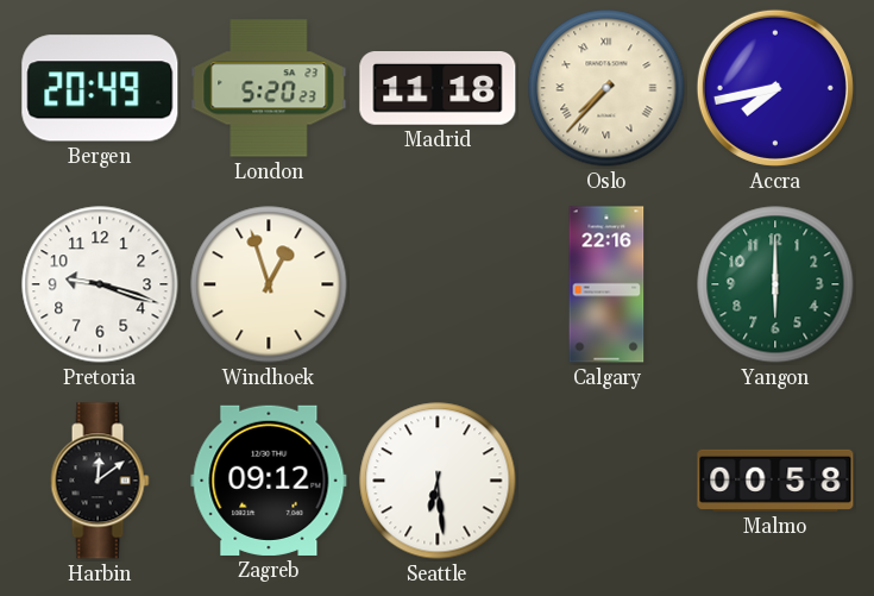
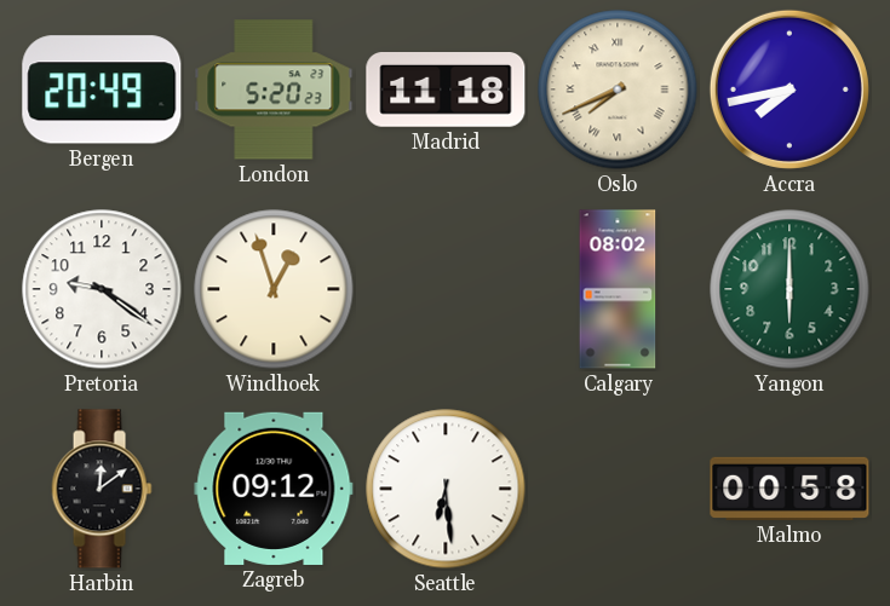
Oslo: 7:37 -> 7:41 (618, 90)
Pretoria: 9:18 -> 9:21 (102, 289)
Calgary: 22:16 -> 08:02 (618, 289)
